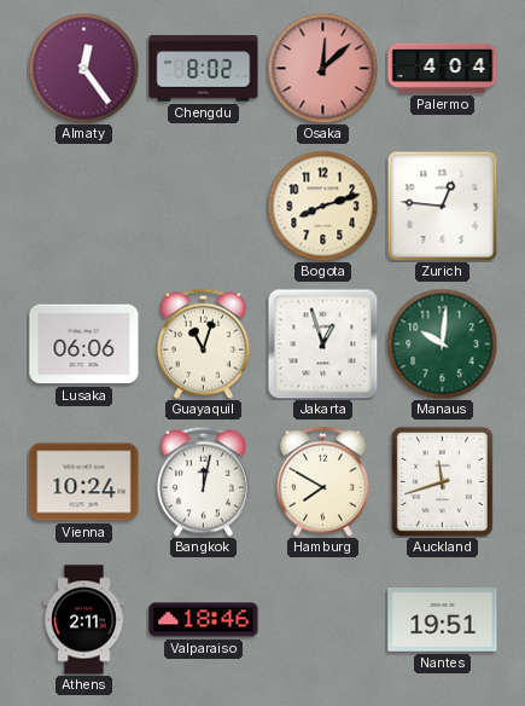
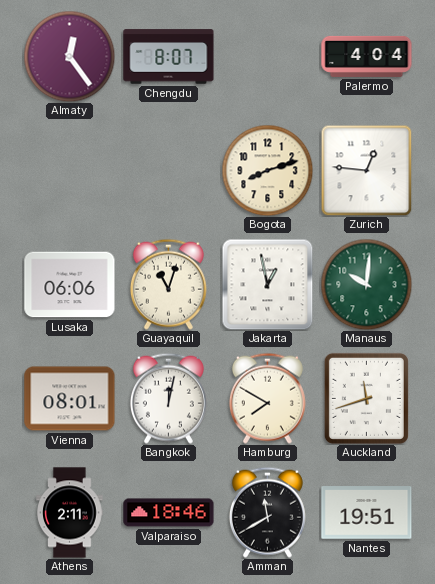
Chengdu: 8:02 -> 8:07 (169, 57)
Osaka: 12:08 -> none (322, 68)
Jakarta: 12:57 -> 12:58 (267, 284)
Vienna: 10:24 -> 08:01 (70, 399)
Amman: none -> 11:40 (267, 512)
